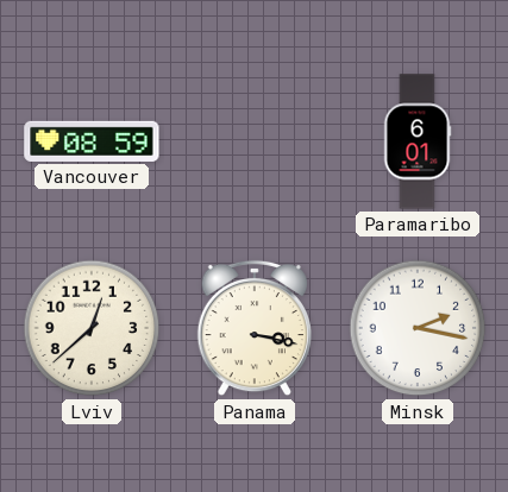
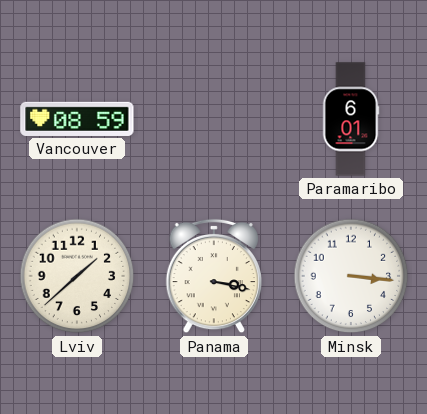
Lviv: 12:38 -> 1:38 (77, 276)
Minsk: 2:17 -> 3:16 (351, 276)
